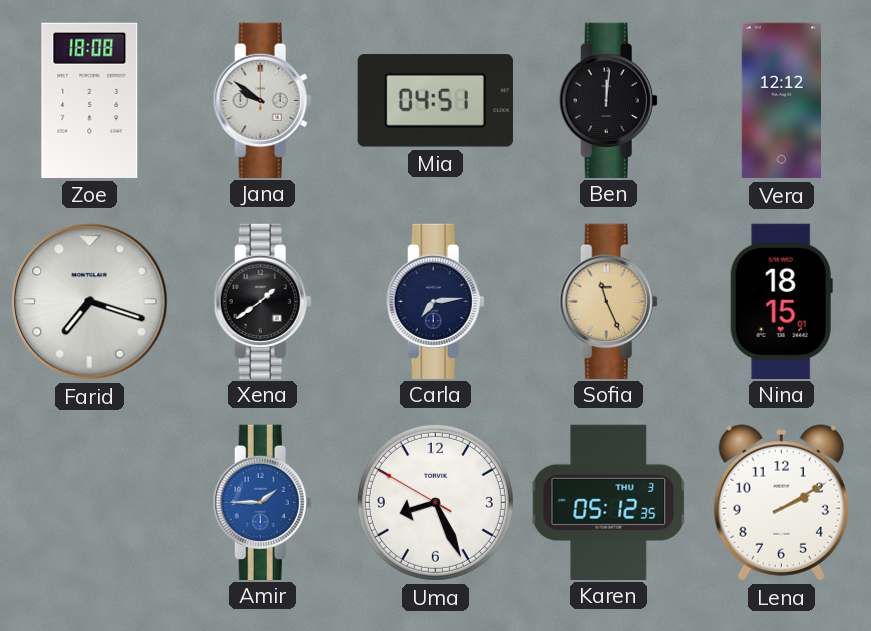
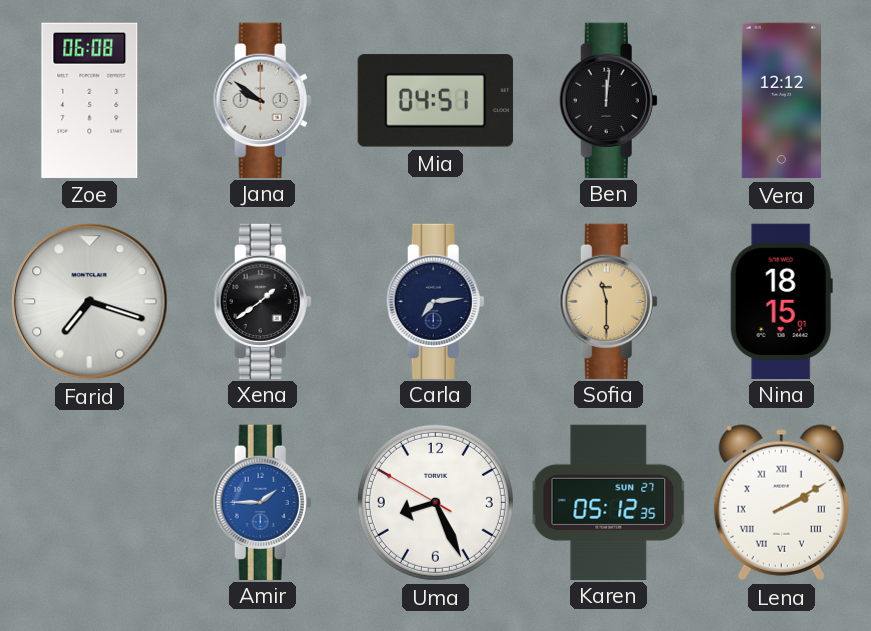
Zoe: 18:08 -> 06:08 (90, 100)
Sofia: 11:26 -> 11:30 (608, 301)
Karen date: THU 3 -> SUN 27 (609, 502)
Lena numerals: Arabic -> Roman (781, 503)
